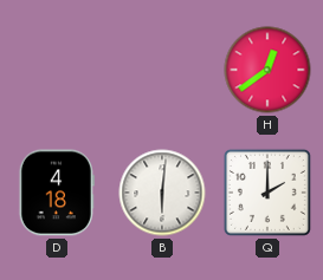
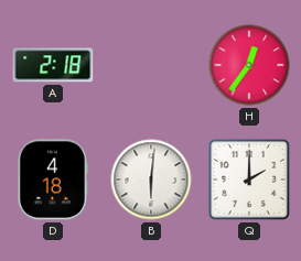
A: none -> 2:18 (53, 65)
H: 12:39 -> 12:36 (249, 65)
